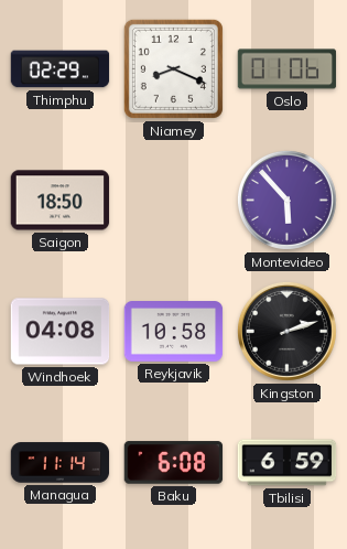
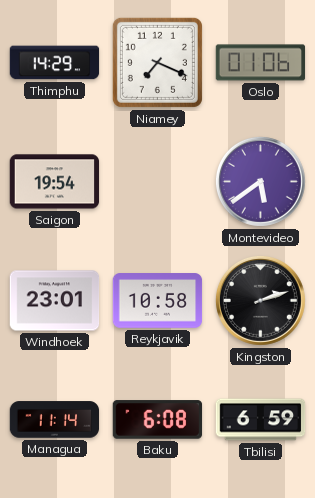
Thimphu: 02:29 -> 14:29 (55, 63)
Niamey: 8:19 -> 7:19 (157, 62)
Saigon: 18:50 -> 19:54 (55, 182)
Montevideo: 5:53 -> 5:39 (260, 181)
Windhoek: 04:08 -> 23:01 (55, 301)
